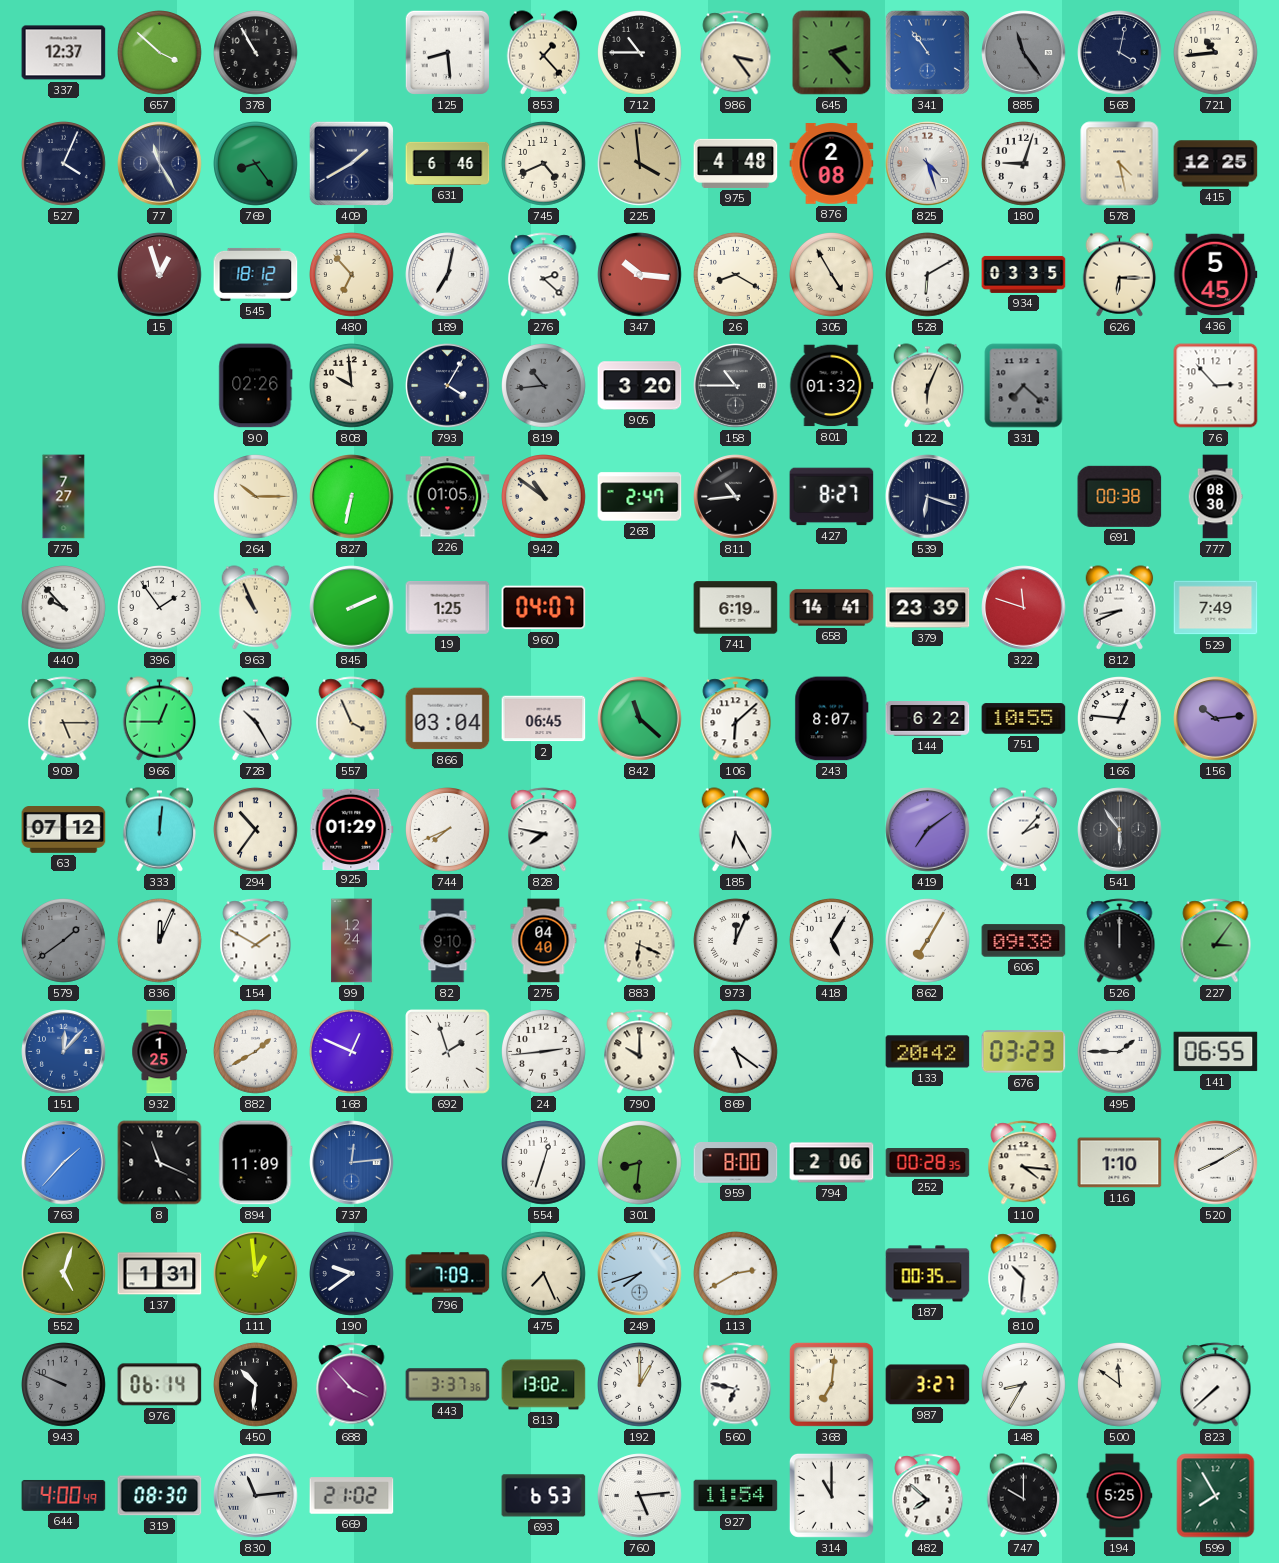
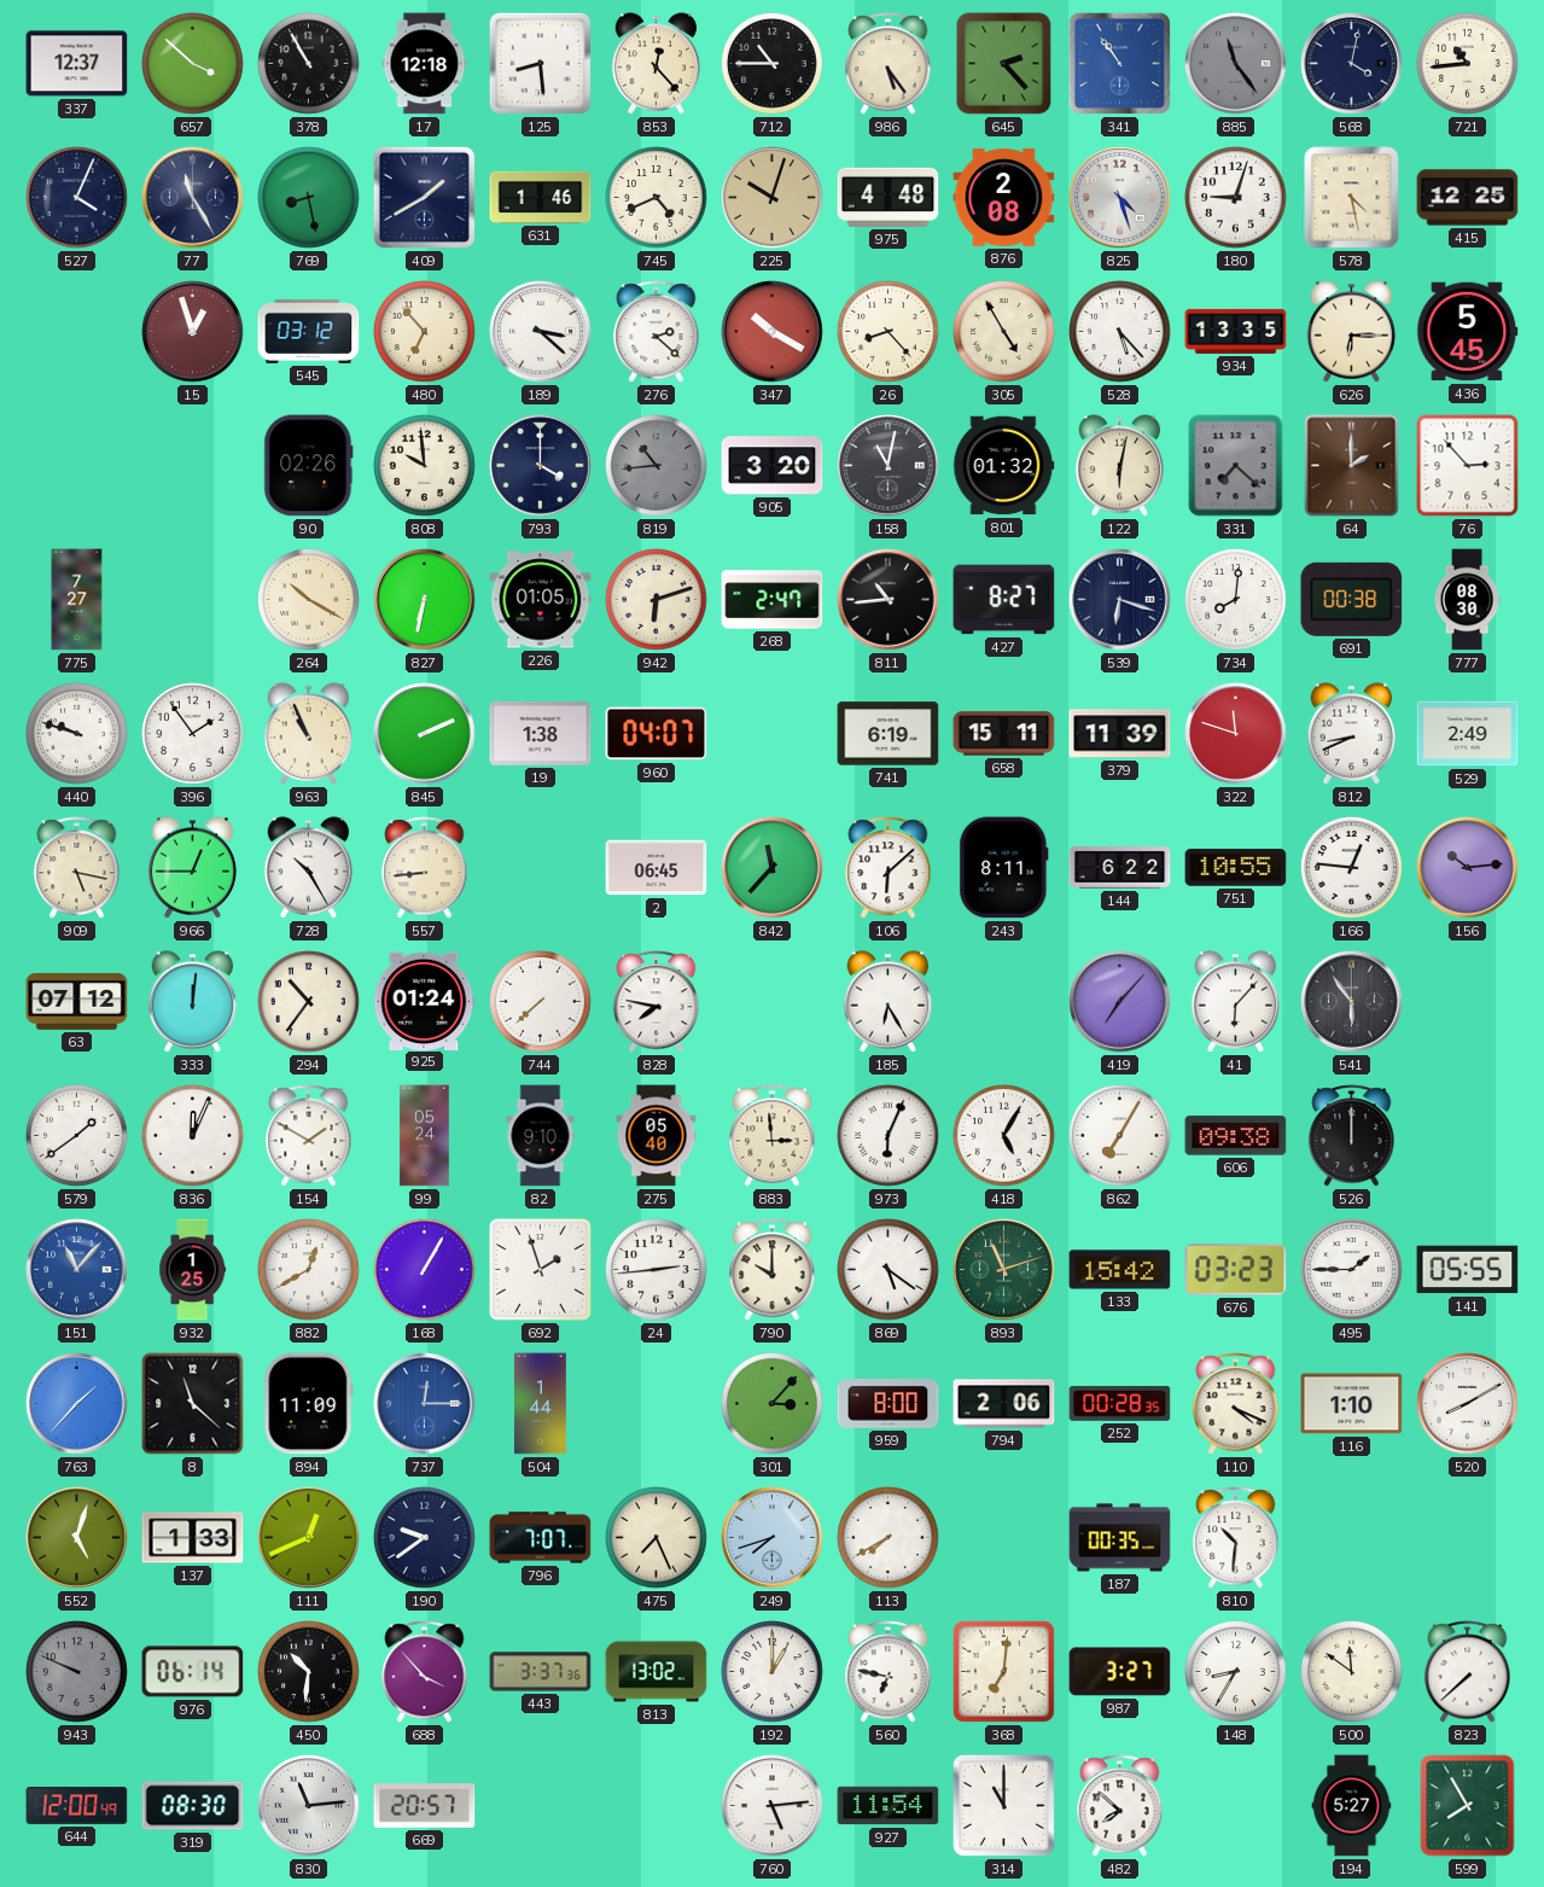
17: none -> 12:18 (425, 64)
853: 1:23 -> 12:23 (657, 64)
986: 3:24 -> 5:24 (888, 64)
769: 8:24 -> 8:28 (309, 198)
631: 6:46 -> 1:46 (541, 197)
225: 3:59 -> 10:03 (773, 198)
545: 18:12 -> 03:12 (309, 331)
189: 7:02 -> 3:22 (541, 332)
347: 10:16 -> 10:20 (773, 332)
26: 8:20 -> 8:23 (888, 332)
528: 6:10 -> 5:23 (1120, 332)
934: 03:35 -> 13:35 (1236, 331)
793: 4:05 -> 4:00 (541, 466)
158: 10:45 -> 11:02 (888, 466)
122: 6:04 -> 6:02 (1120, 466)
64: none -> 2:00 (1352, 466)
264: 10:15 -> 10:20 (309, 600)
942: 10:51 -> 6:12 (657, 600)
734: none -> 8:01 (1236, 600)
440: 9:53 -> 9:48 (77, 734)
19: 1:25 -> 1:38 (541, 734)
658: 14:41 -> 15:11 (1004, 734)
379: 23:39 -> 11:39 (1120, 734)
529: 7:49 -> 2:49 (1468, 734)
909: 5:15 -> 5:17 (77, 868)
557: 3:56 -> 8:44 (425, 868)
866: 03:04 -> none (448, 719)
842: 11:22 -> 11:37 (773, 868)
243: 8:07 -> 8:11 (1004, 868)
925: 01:29 -> 01:24 (425, 1001)
744: 7:41 -> 7:38 (541, 1002)
419: 7:09 -> 7:07 (1120, 1002)
41: 2:07 -> 6:07 (1236, 1002)
579 dial: grey -> white (77, 1136)
99: 12:24 -> 05:24 (425, 1136)
275: 04:40 -> 05:40 (657, 1136)
883: 6:19 -> 2:59 (773, 1136)
973: 12:04 -> 6:04 (888, 1136)
227: 3:06 -> none (1216, 941)
151: 12:07 -> 11:07 (77, 1270)
882: 1:40 -> 12:40 (309, 1270)
168: 12:49 -> 1:05 (425, 1270)
893: none -> 11:12 (1004, 1270)
133: 20:42 -> 15:42 (1120, 1270)
141: 06:55 -> 05:55 (1468, 1270)
8: 11:19 -> 11:22 (193, 1404)
737: 12:14 -> 12:15 (425, 1404)
504: none -> 1:44 (541, 1404)
554: 12:33 -> none (544, 1163)
301: 8:31 -> 3:07 (773, 1404)
110: 4:16 -> 4:19 (1236, 1404)
137: 1:31 -> 1:33 (193, 1538)
111: 12:59 -> 12:41 (309, 1538)
796: 7:09 -> 7:07 (541, 1538)
113: 2:40 -> 7:40 (888, 1538)
644: 4:00 -> 12:00 (77, 1805)
669: 21:02 -> 20:57 (425, 1806)
693: 6:53 -> none (544, 1496)
747: 10:00 -> none (1024, 1496)
194: 5:25 -> 5:27 (1352, 1806)
